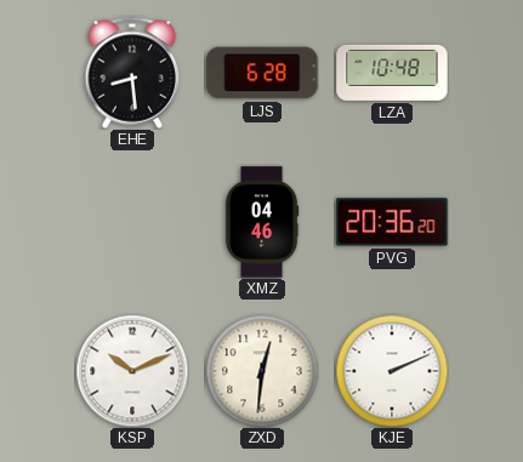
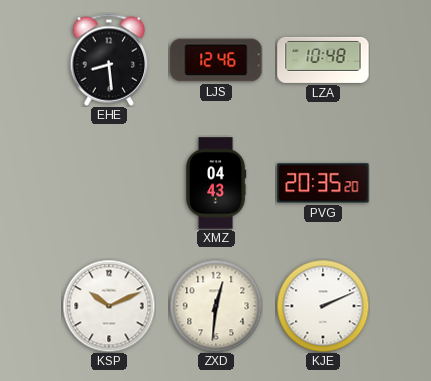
LJS: 6:28 -> 12:46 (216, 60)
XMZ: 04:46 -> 04:43 (216, 183)
PVG: 20:36 -> 20:35 (323, 183)
